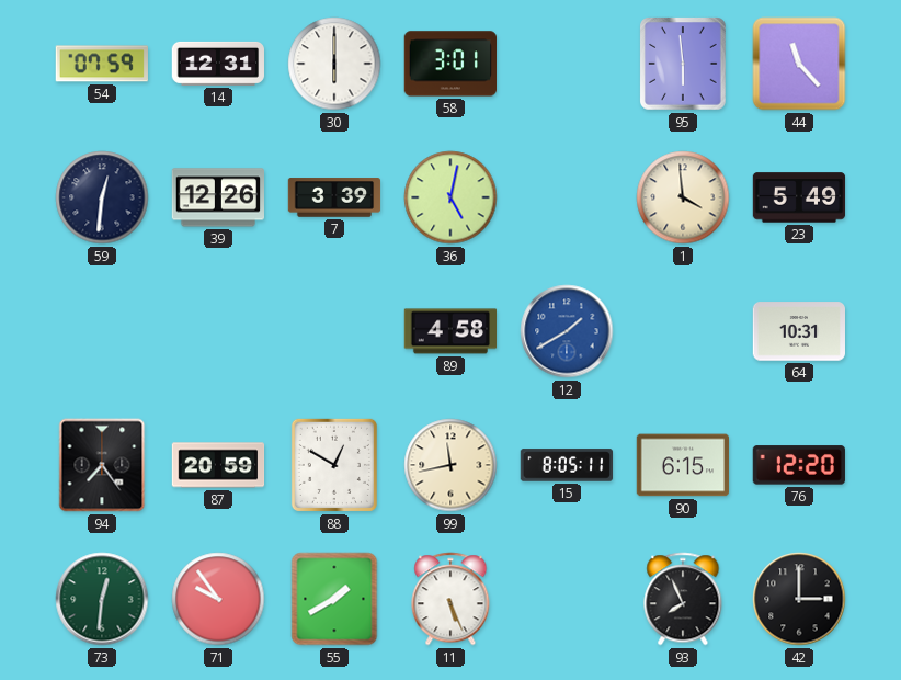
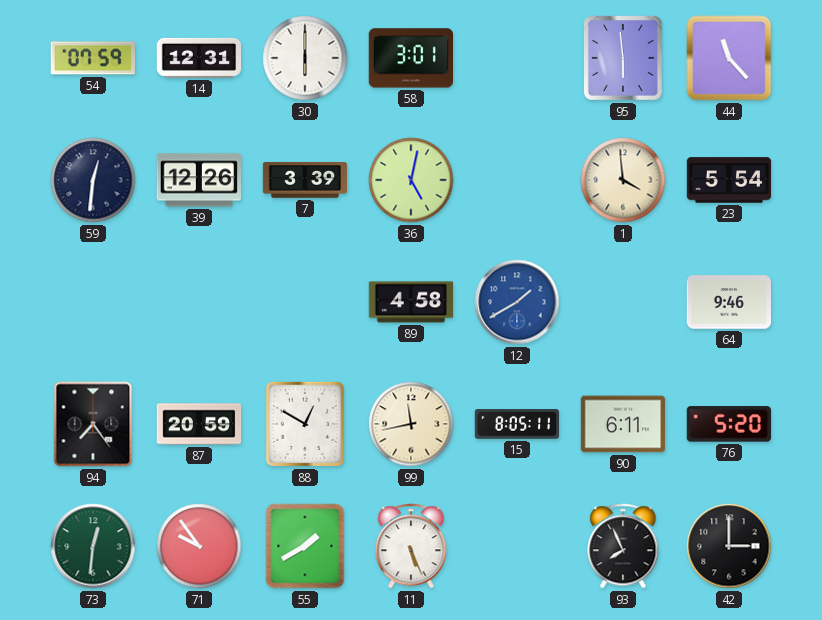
23: 5:49 -> 5:54 (729, 180)
64: 10:31 -> 9:46 (729, 302)
90: 6:15 -> 6:11 (623, 424)
76: 12:20 -> 5:20 (729, 424)
